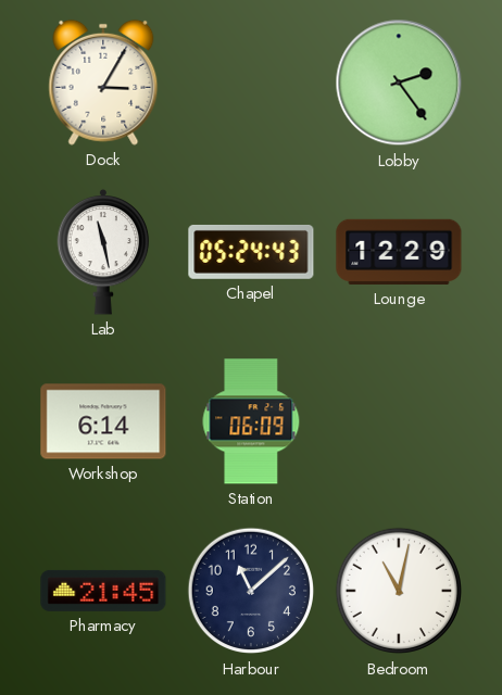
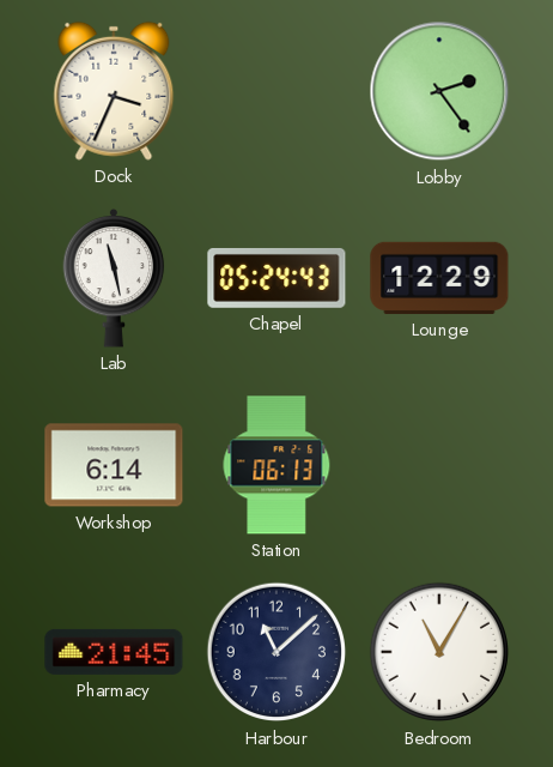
Dock: 3:05 -> 3:34 (114, 91)
Station: 06:09 -> 06:13 (276, 465)
Bedroom: 11:02 -> 11:05 (439, 652)
